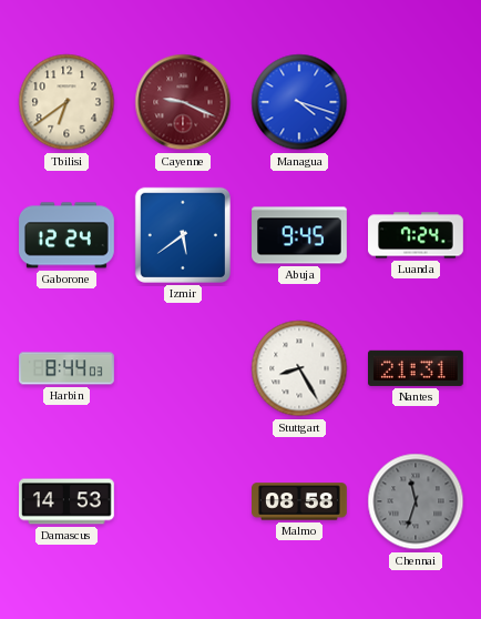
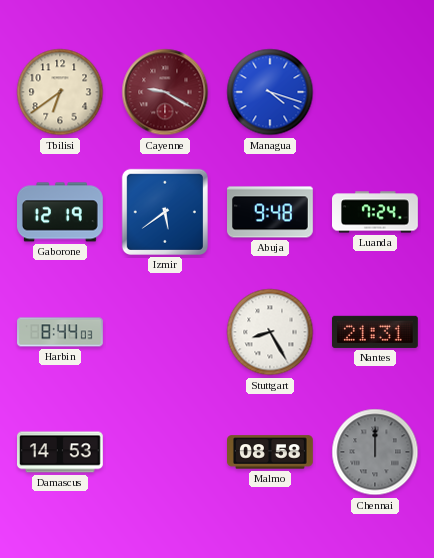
Cayenne: 9:19 -> 9:20 (165, 92)
Gaborone: 12:24 -> 12:19 (61, 212)
Abuja: 9:45 -> 9:48 (271, 212)
Chennai: 11:33 -> 12:00 (375, 452)
